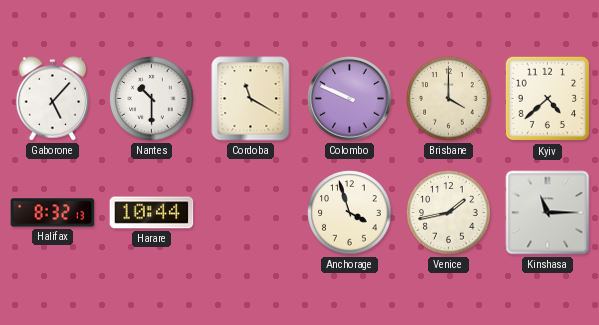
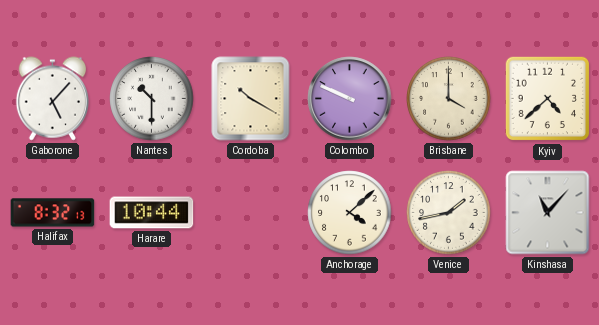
Cordoba: 11:20 -> 10:20 (251, 99)
Anchorage: 3:57 -> 4:08 (350, 213)
Kinshasa: 11:15 -> 11:07 (548, 213)
